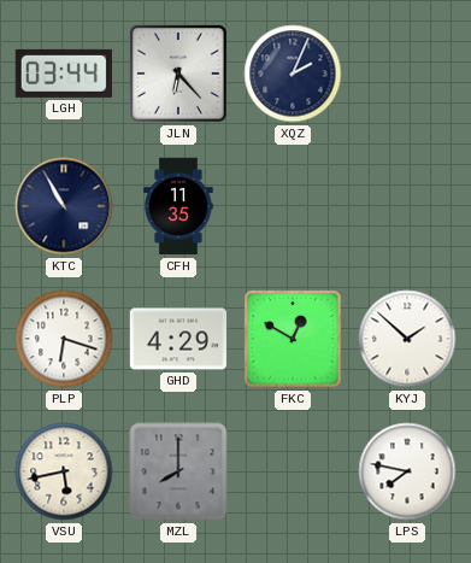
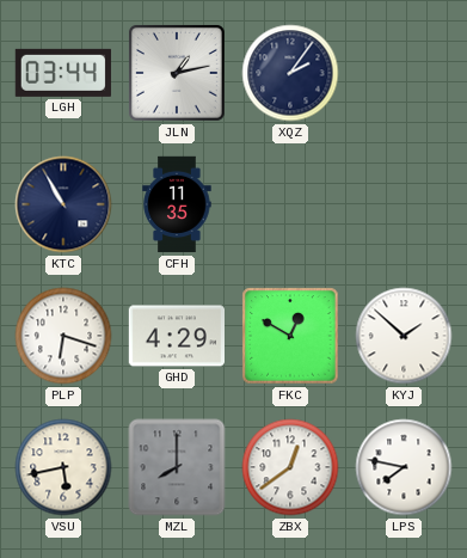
JLN: 6:23 -> 1:13 (177, 73)
XQZ: 2:04 -> 2:06 (290, 73)
ZBX: none -> 12:39 (290, 467)
